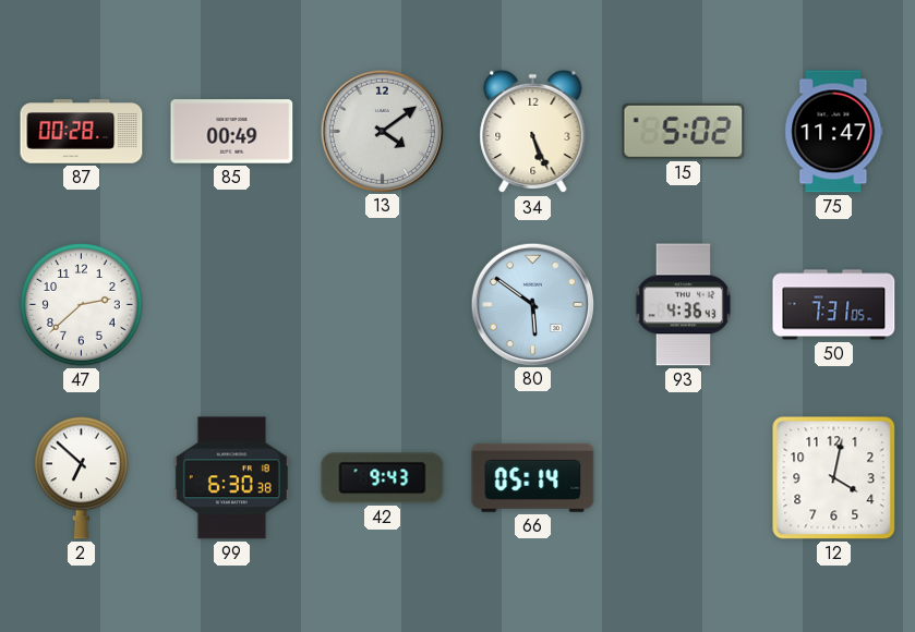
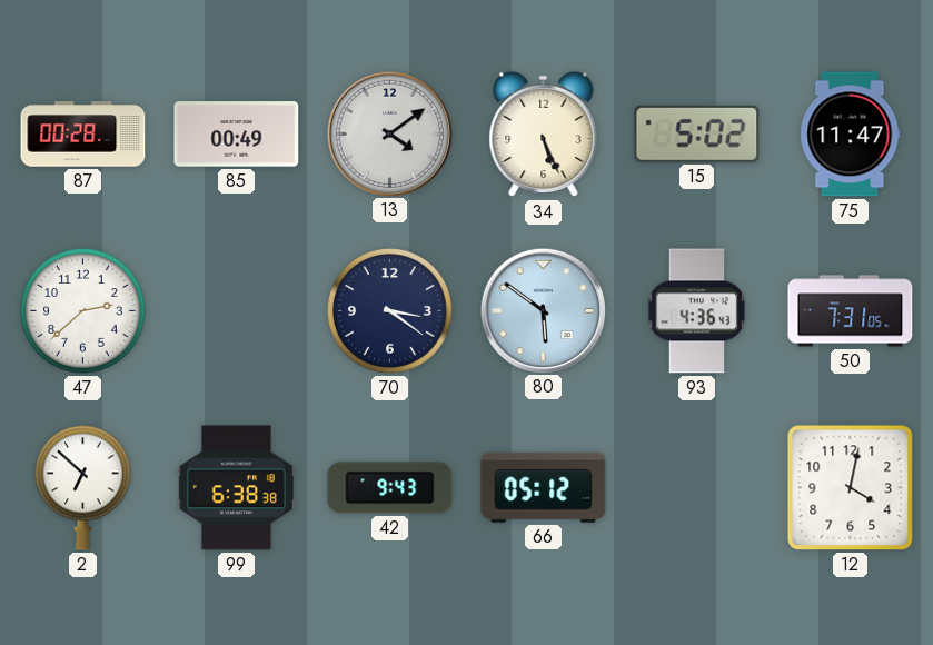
70: none -> 3:21 (390, 311)
99: 6:30 -> 6:38 (236, 488)
66: 05:14 -> 05:12 (544, 487)
